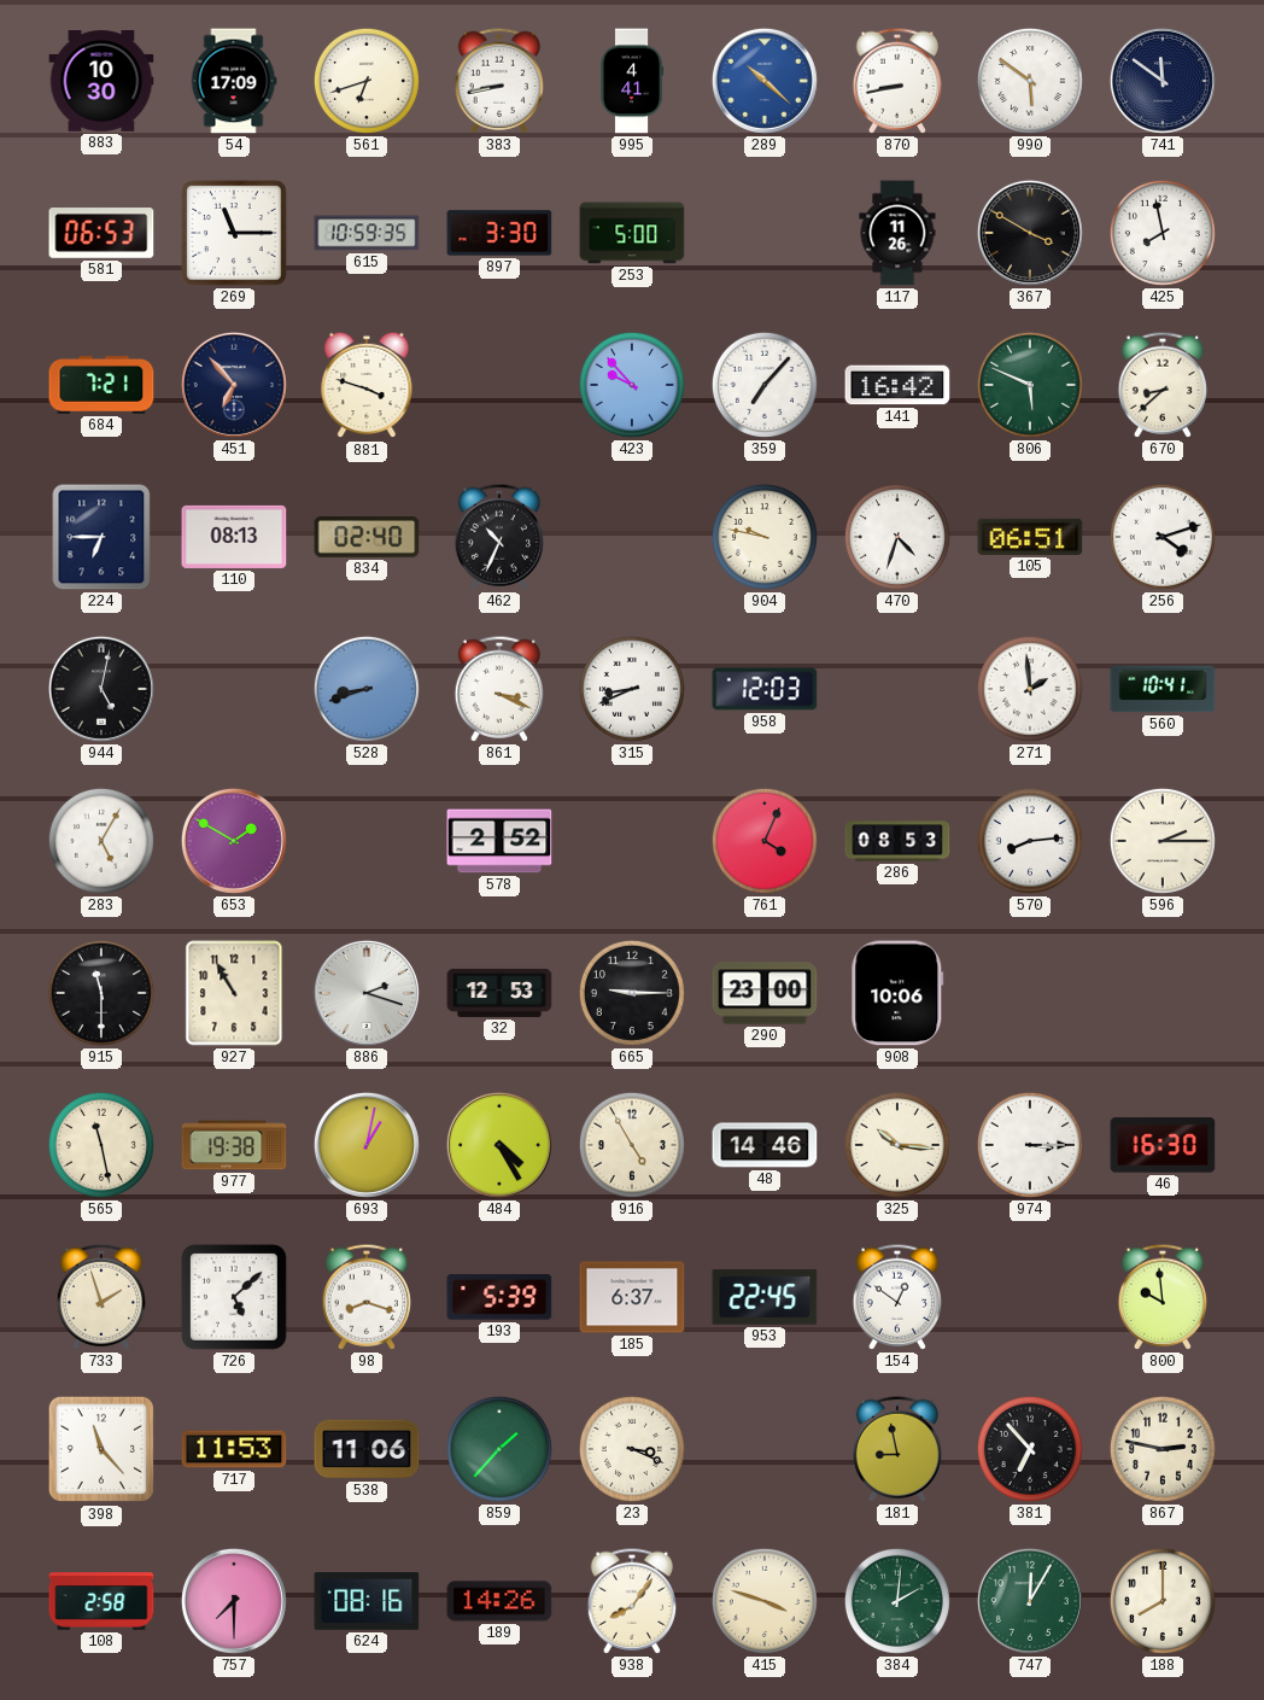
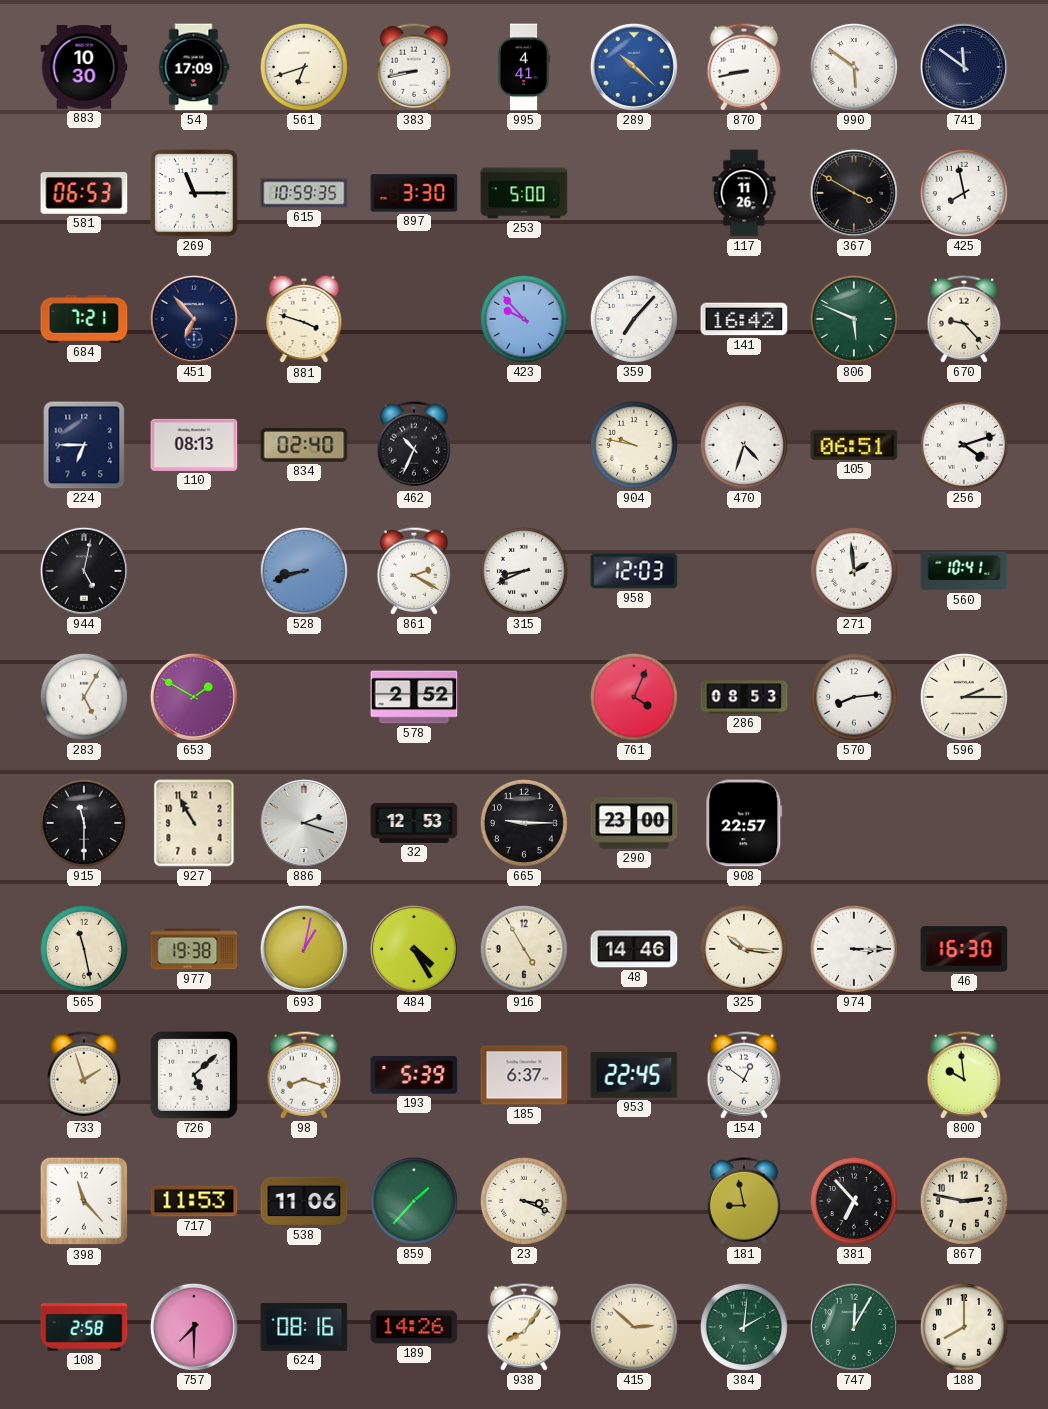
670: 8:38 -> 9:23 (963, 319)
861: 3:19 -> 2:20 (413, 571)
908: 10:06 -> 22:57 (744, 823)
415: 3:48 -> 2:52 (634, 1327)
